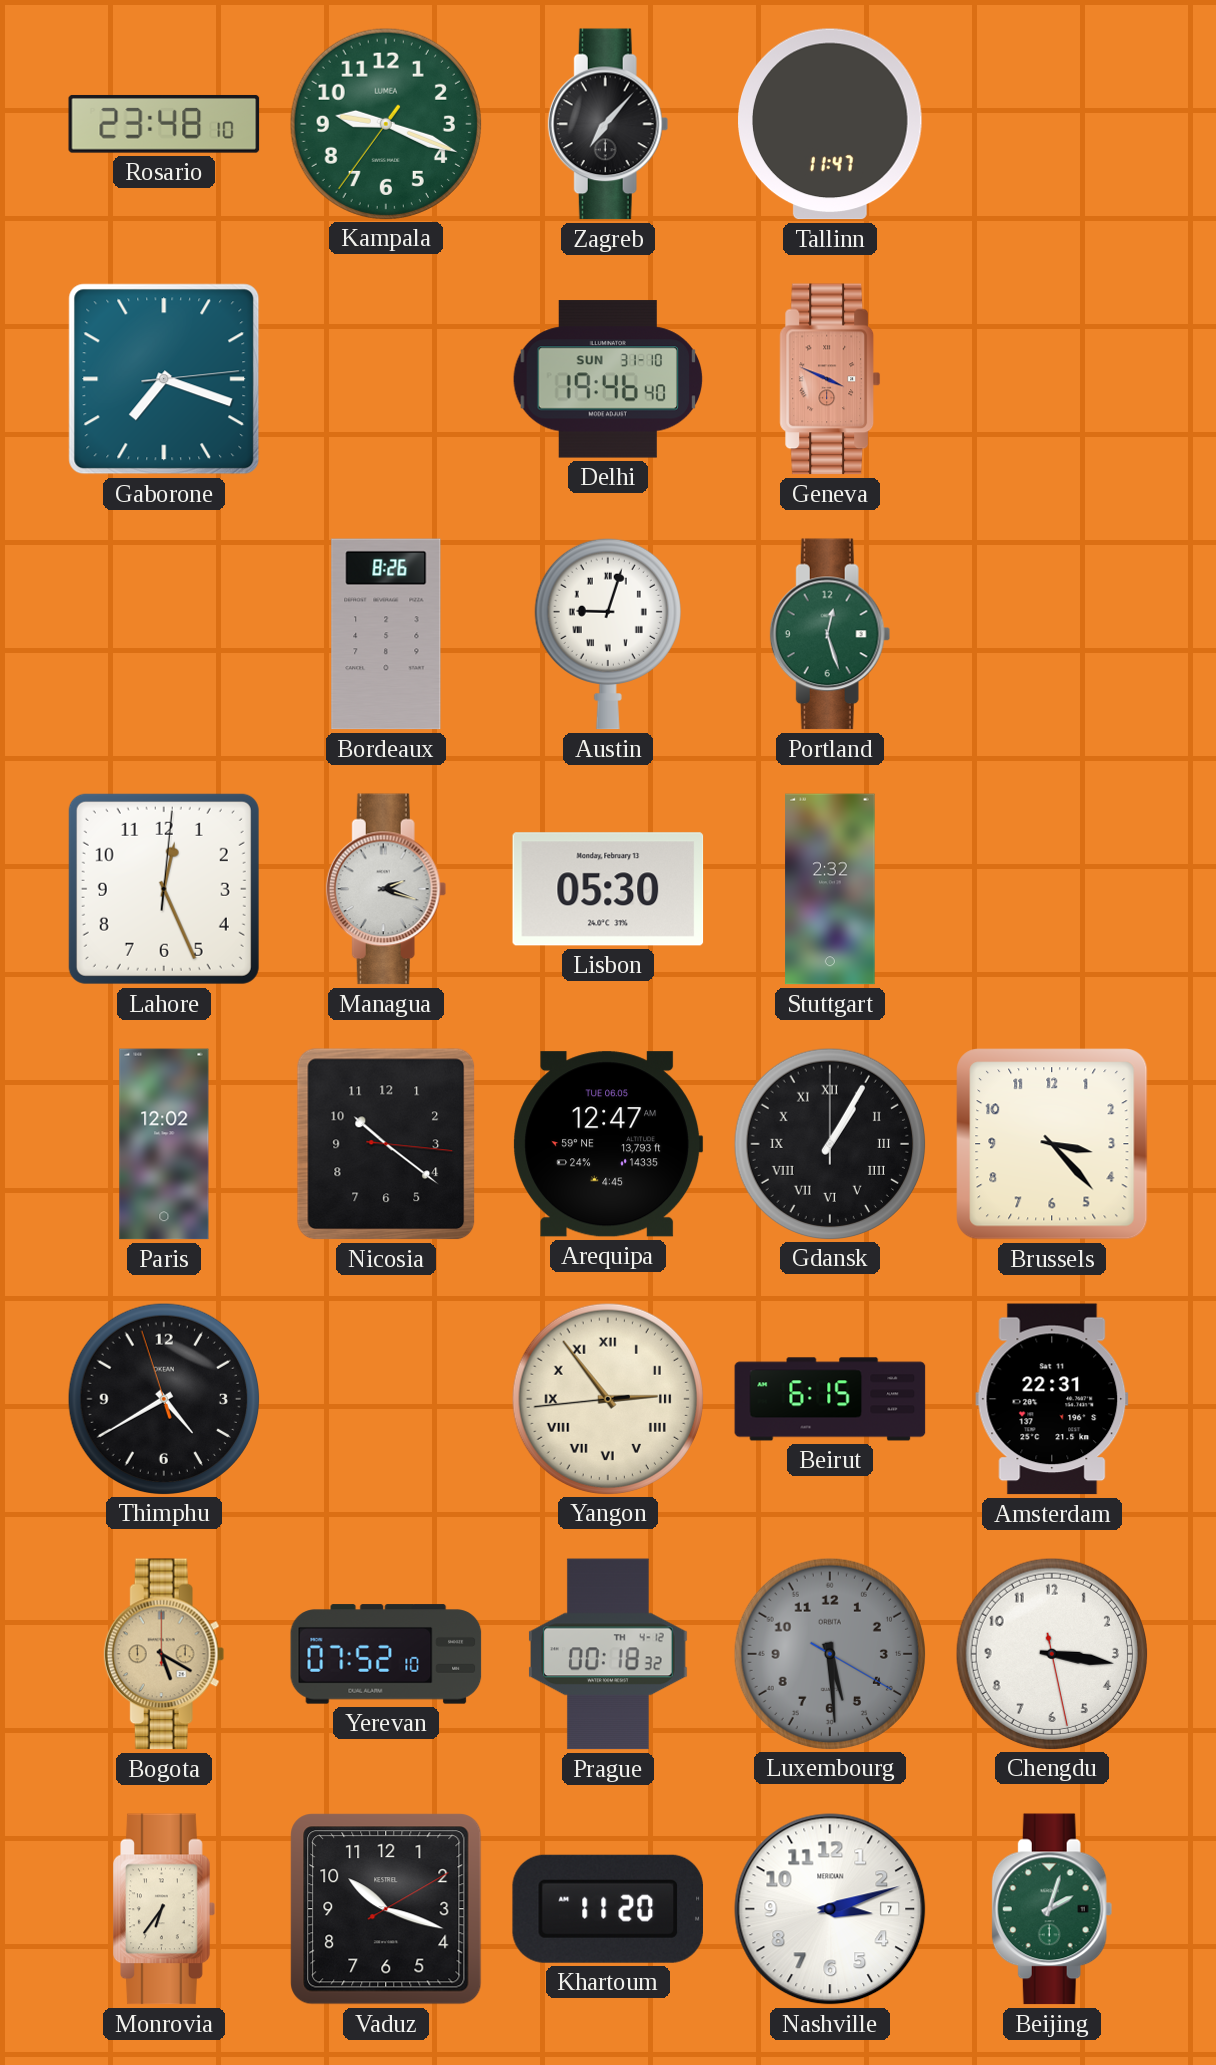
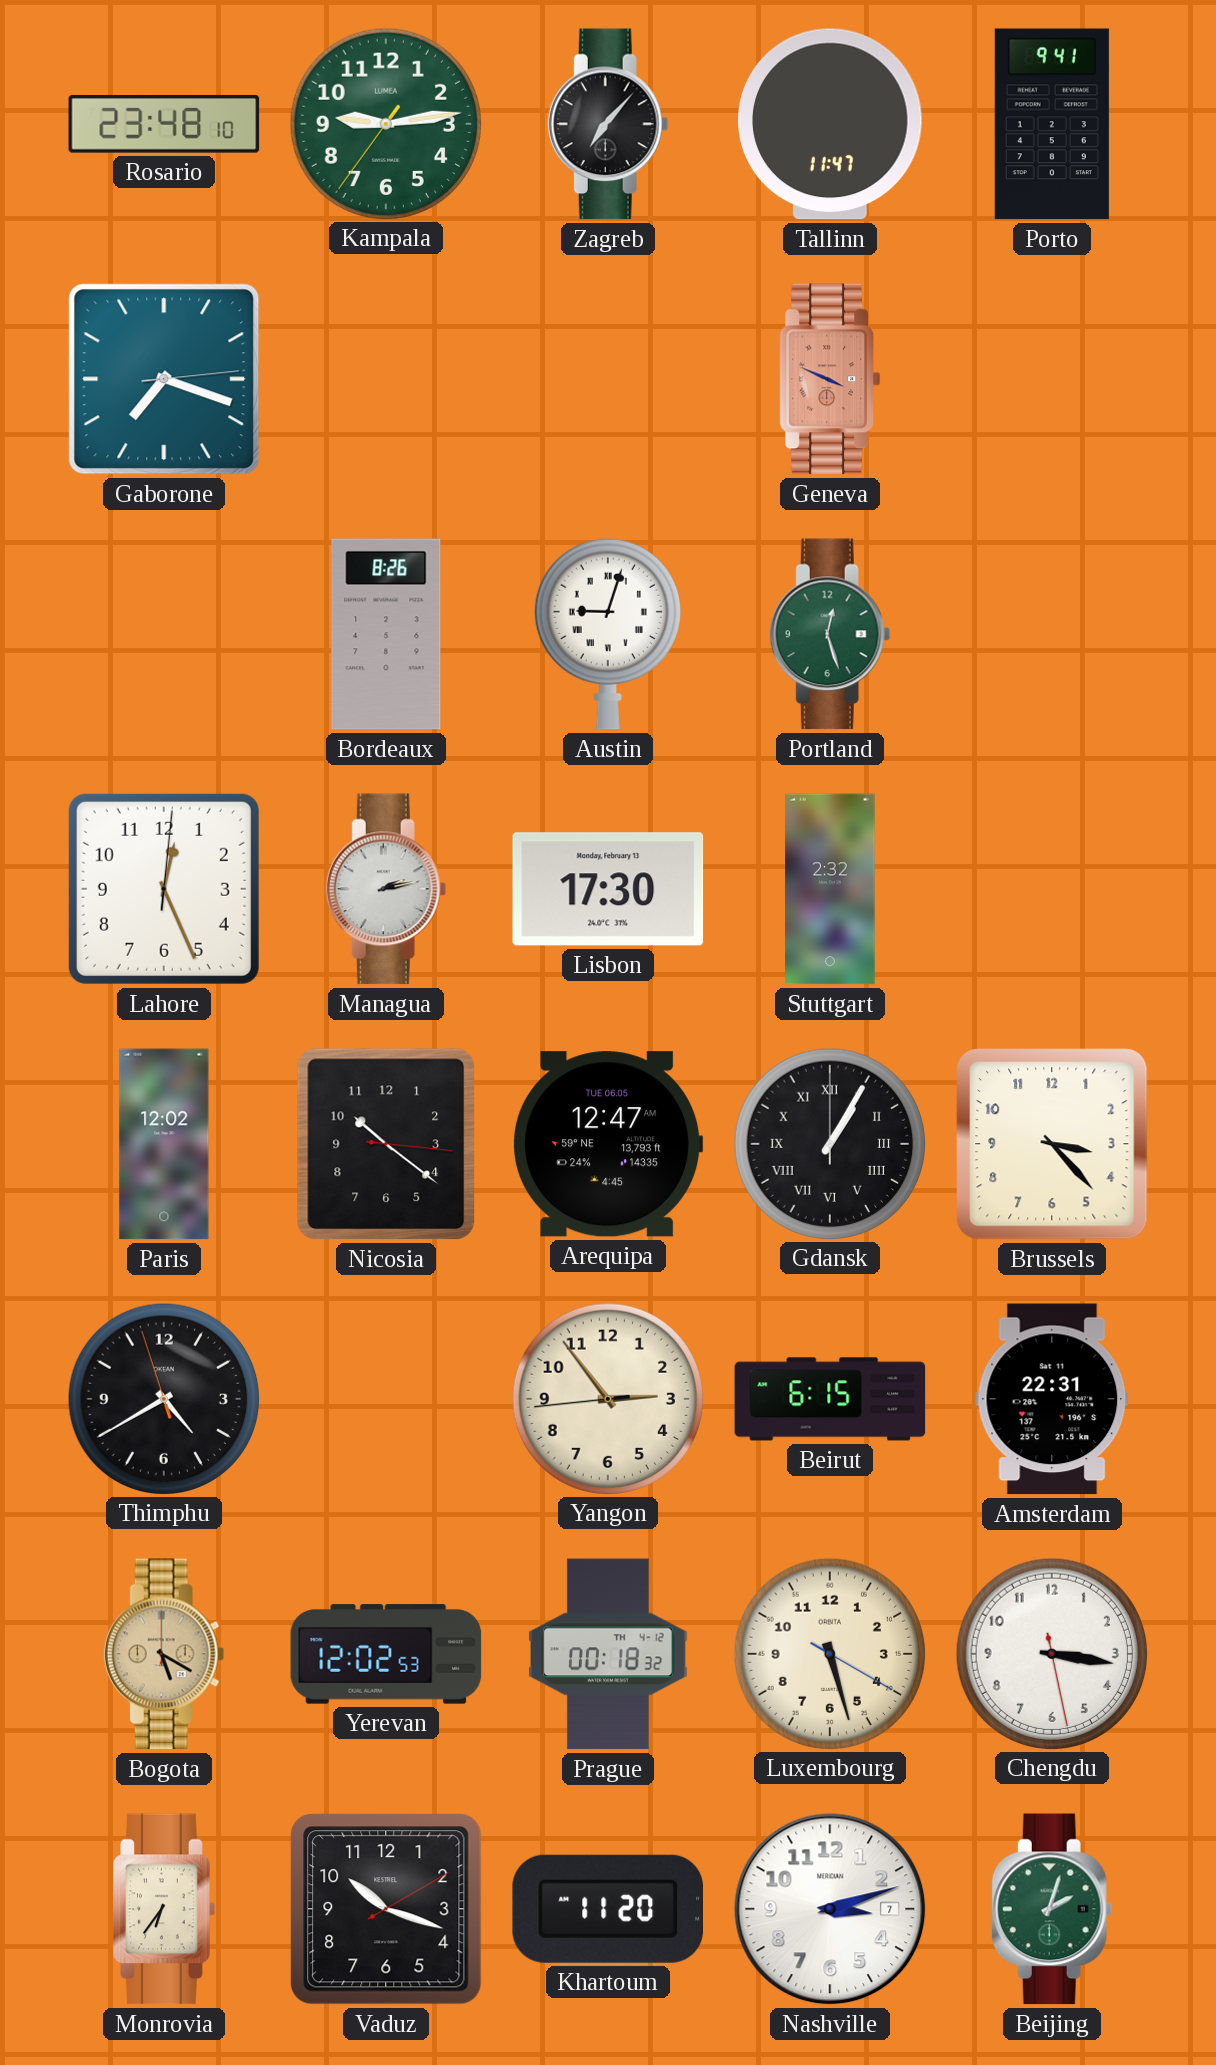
Kampala: 9:18 -> 9:13 (385, 123)
Porto: none -> 9:41 (1052, 124)
Delhi: 19:46 -> none (608, 379)
Managua: 2:18 -> 2:13 (386, 889)
Lisbon: 05:30 -> 17:30 (608, 889)
Yangon numerals: Roman -> Arabic (607, 1398)
Yerevan: 07:52 -> 12:02 (386, 1654)
Luxembourg: 5:29 -> 5:27 (829, 1653)
Luxembourg dial: grey -> cream (829, 1653)
